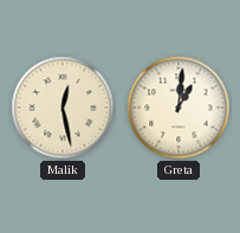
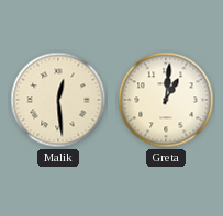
Malik: 12:28 -> 12:29 (58, 100)
